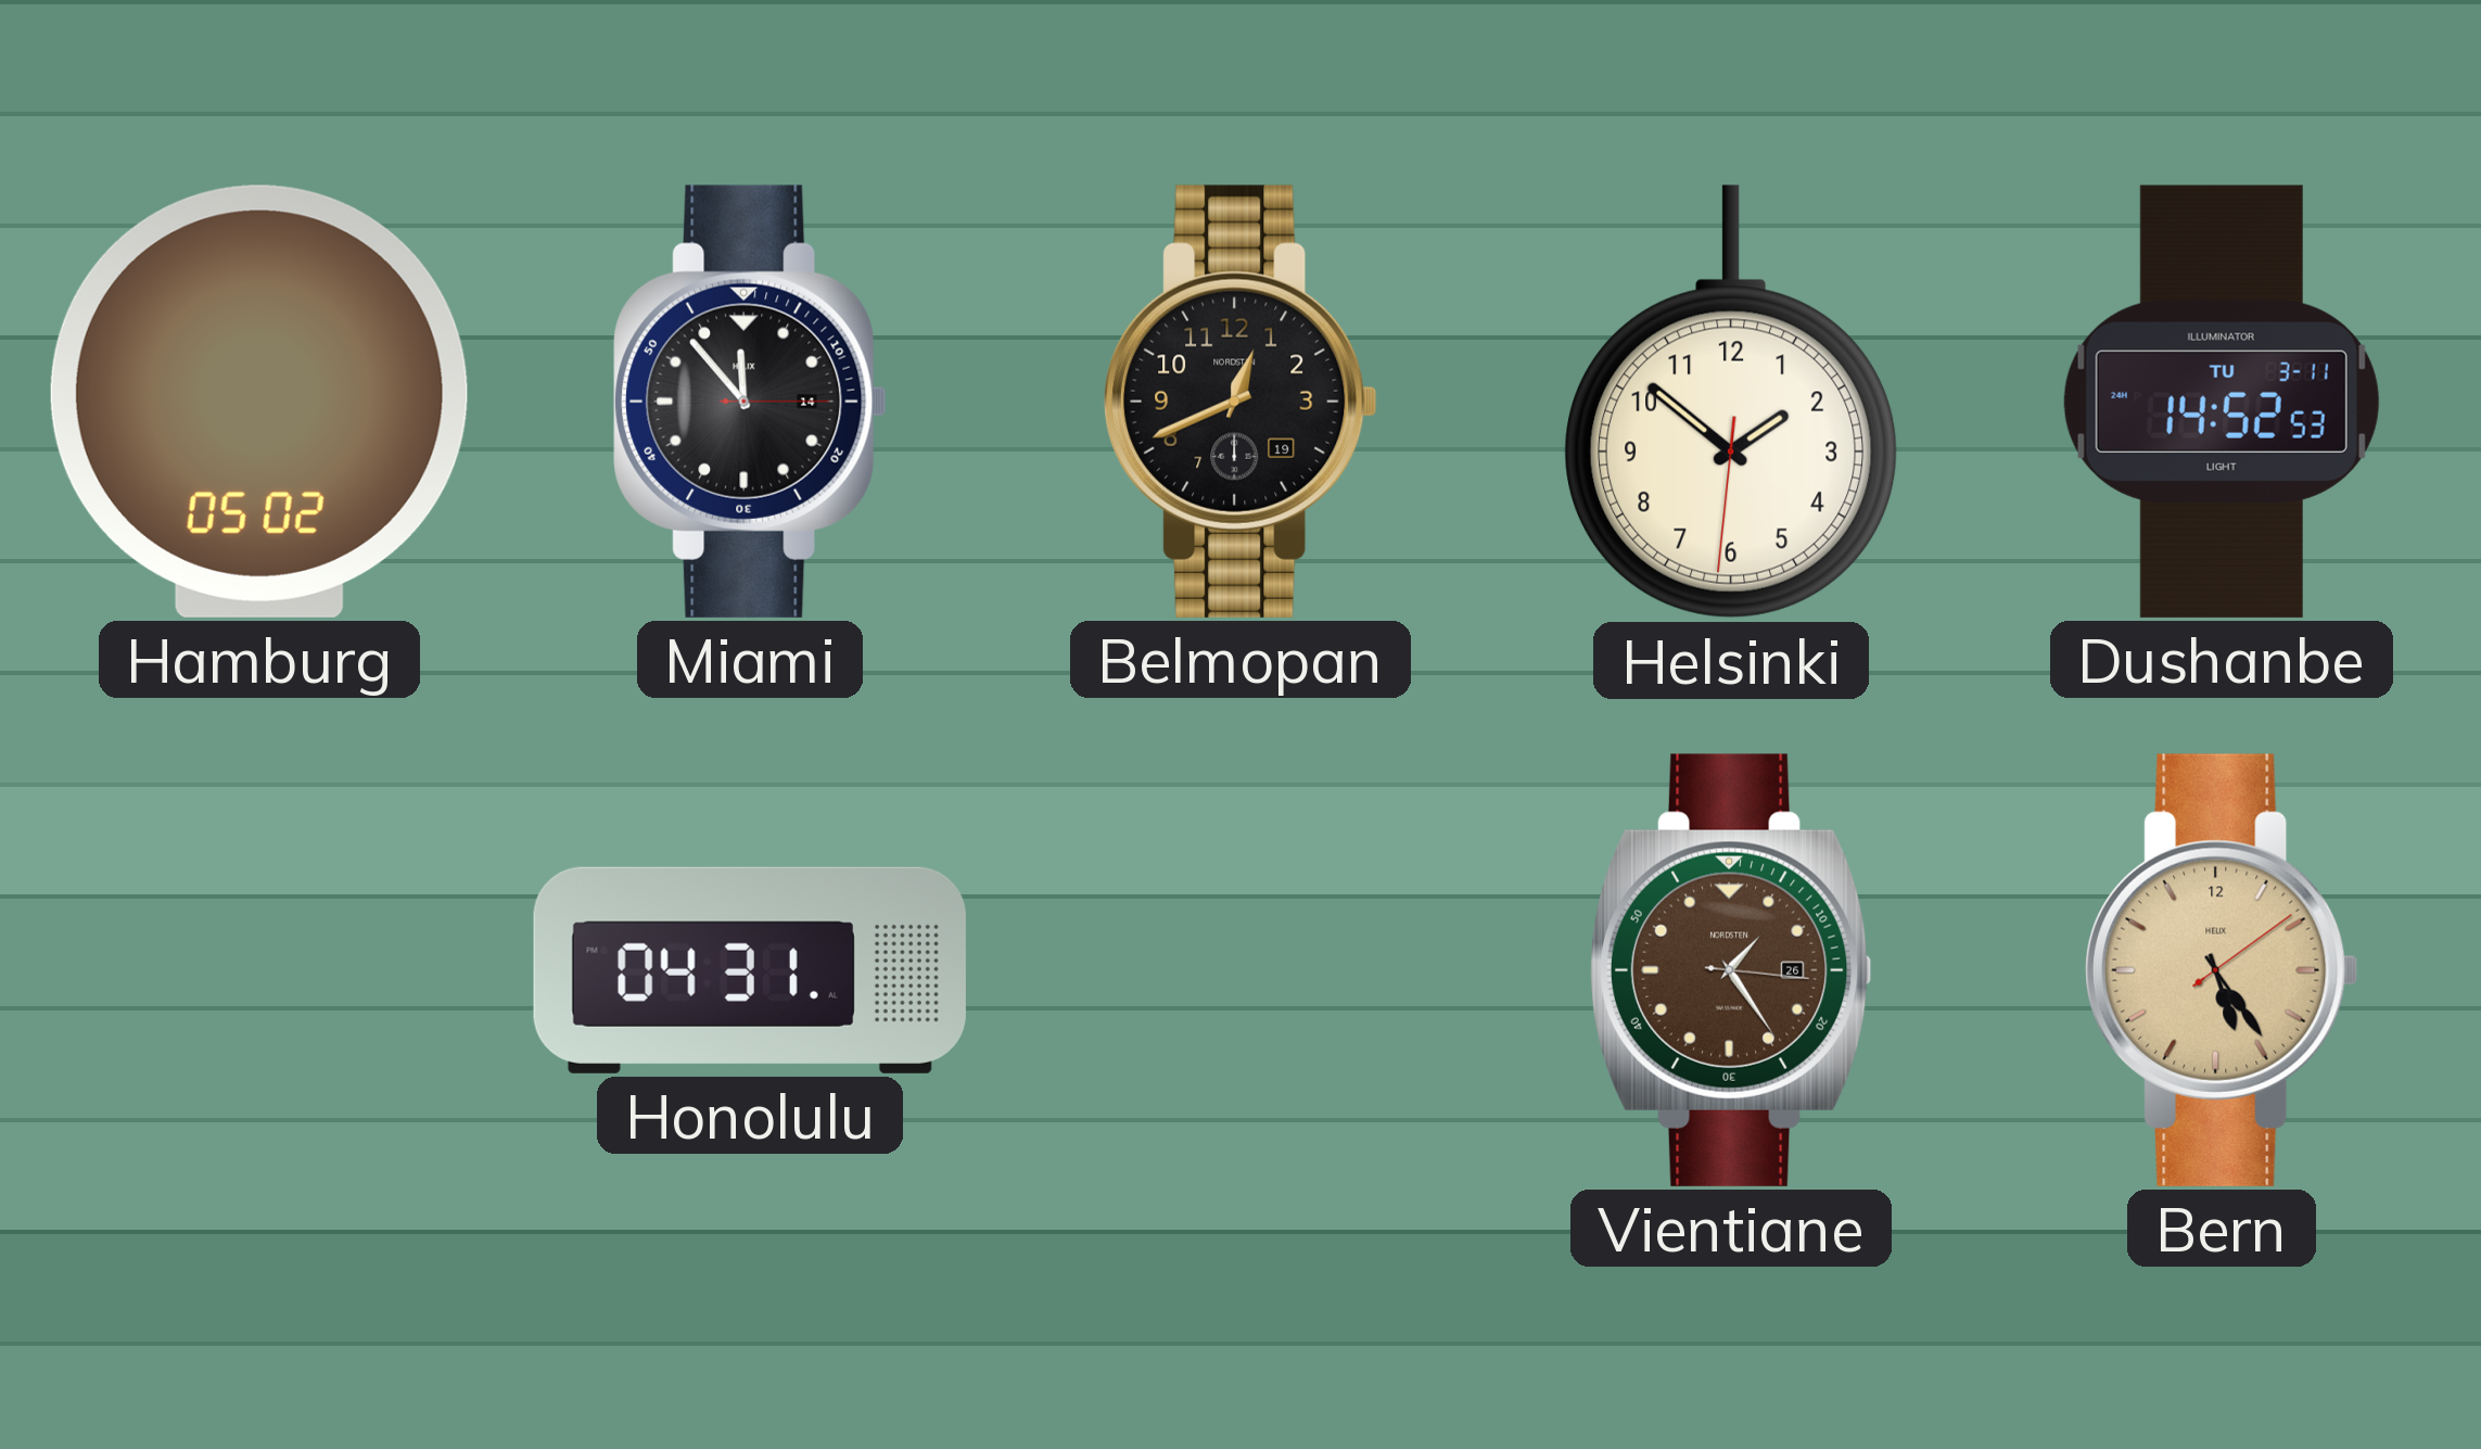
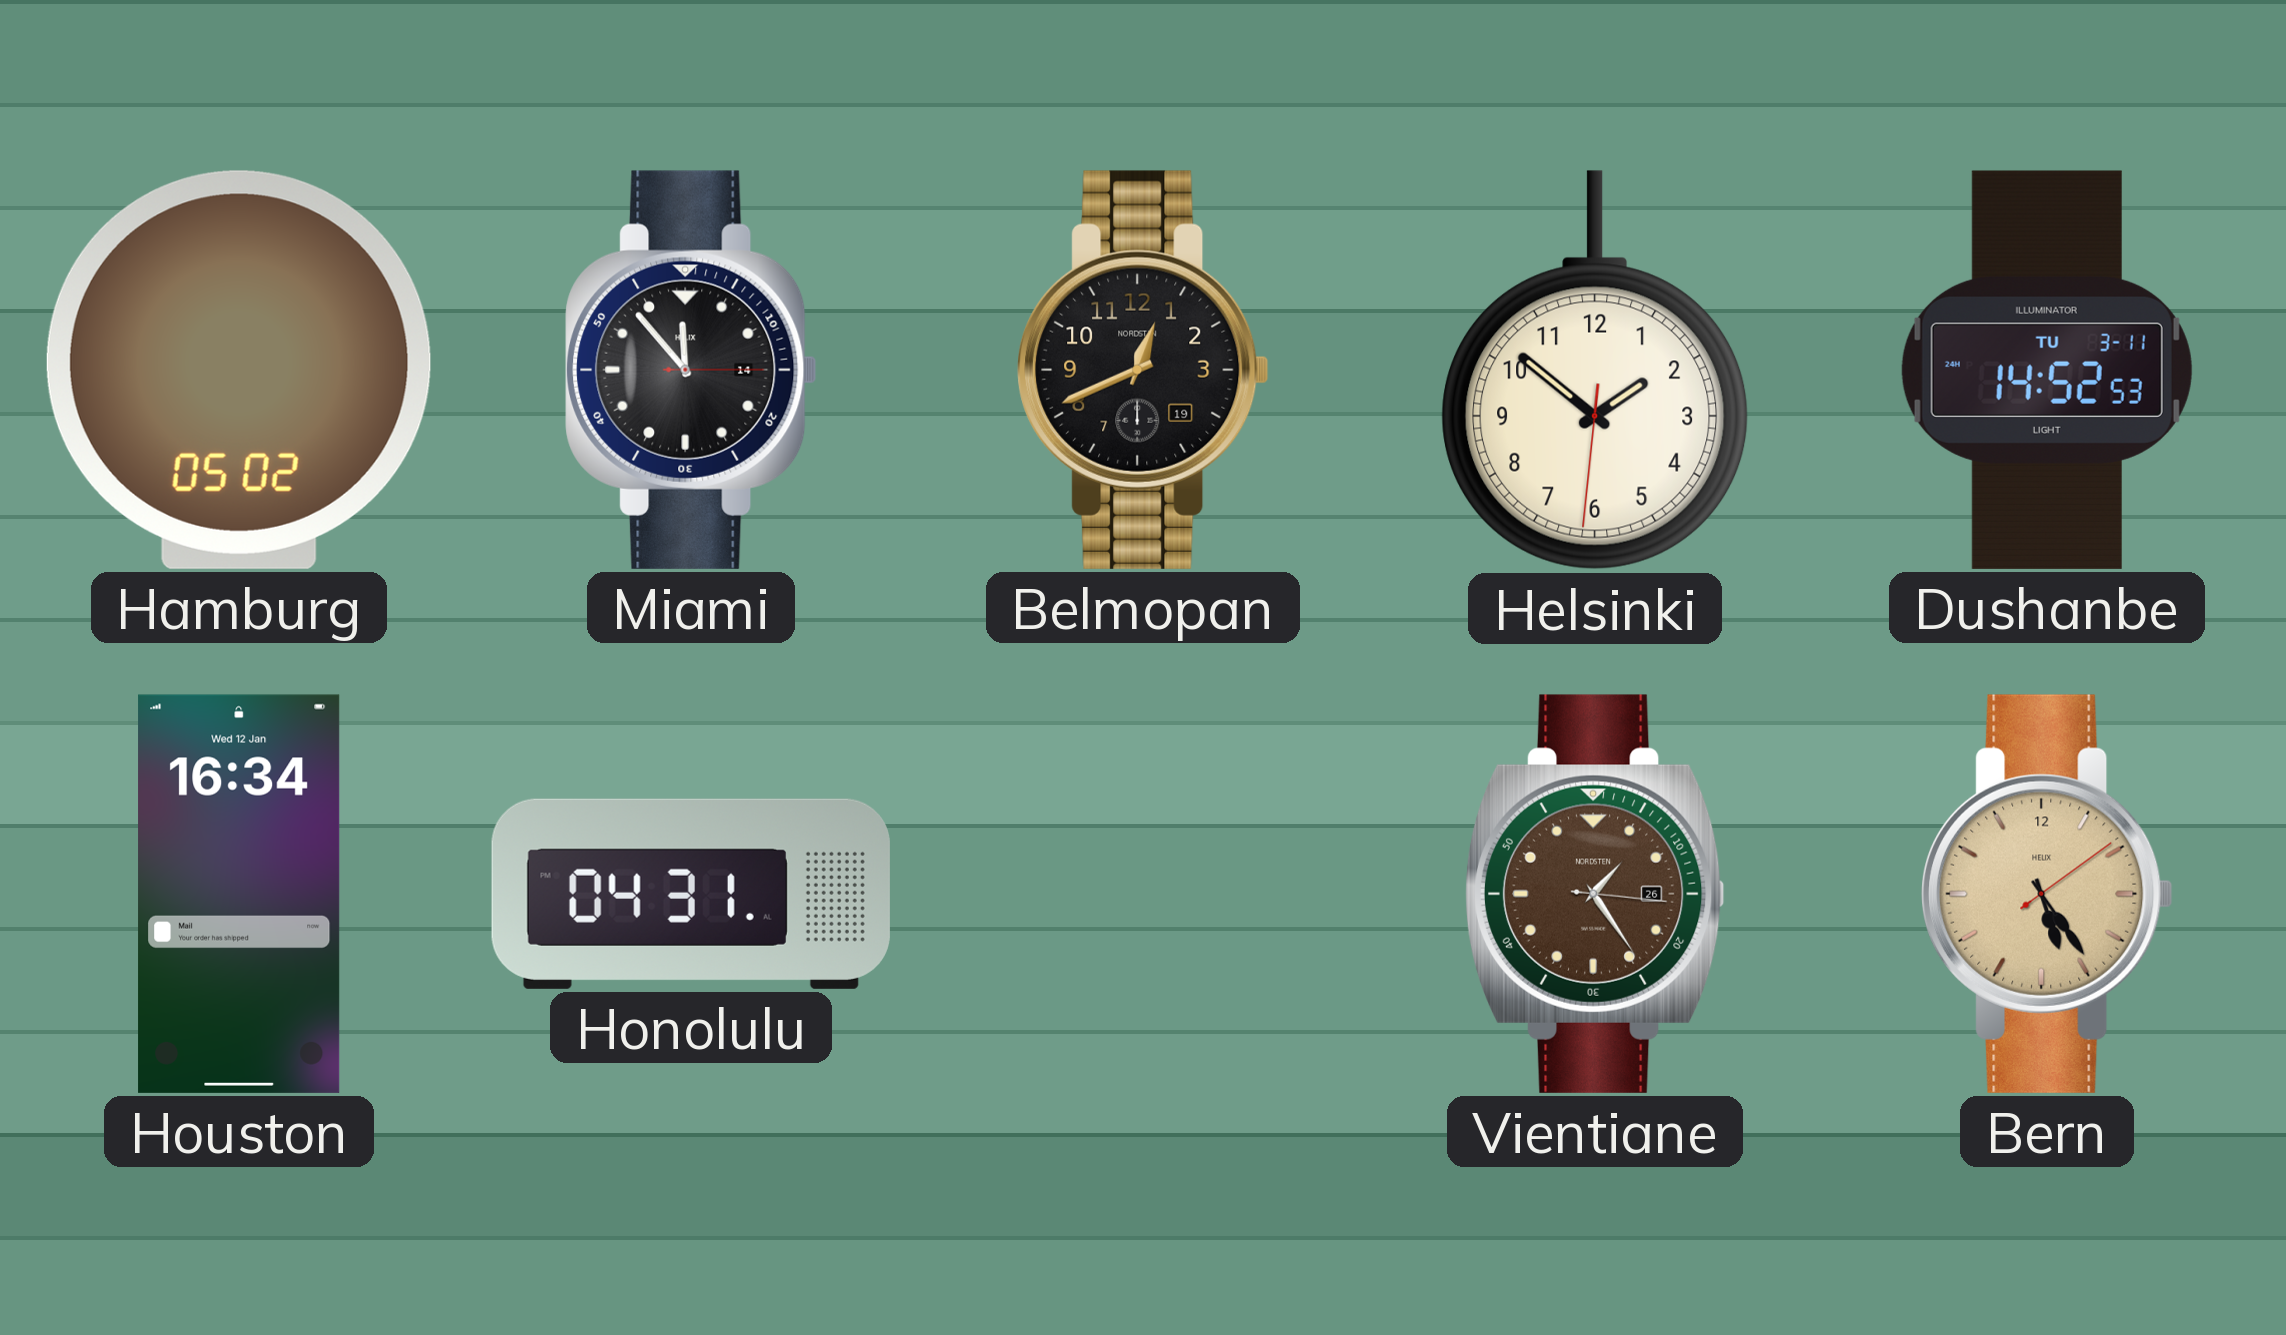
Houston: none -> 16:34 (239, 894)
